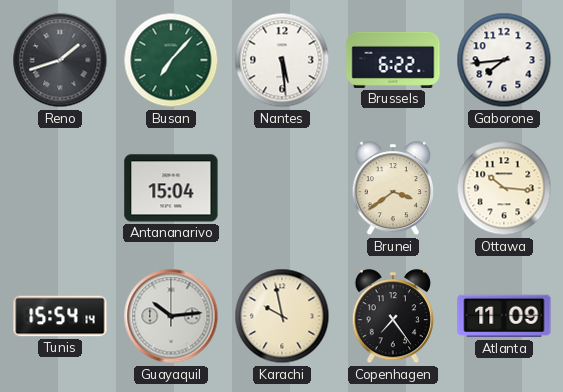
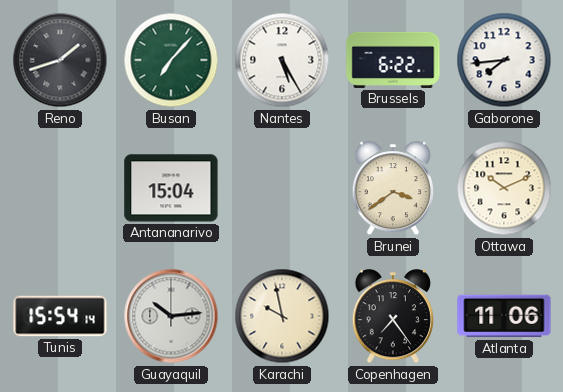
Nantes: 5:29 -> 5:25 (282, 60)
Ottawa: 10:16 -> 10:11 (504, 188)
Atlanta: 11:09 -> 11:06 (504, 316)
